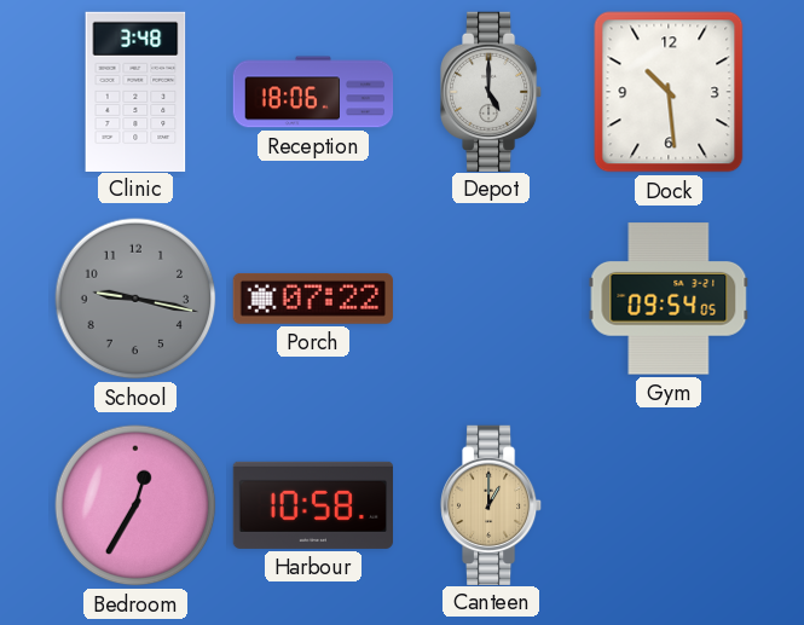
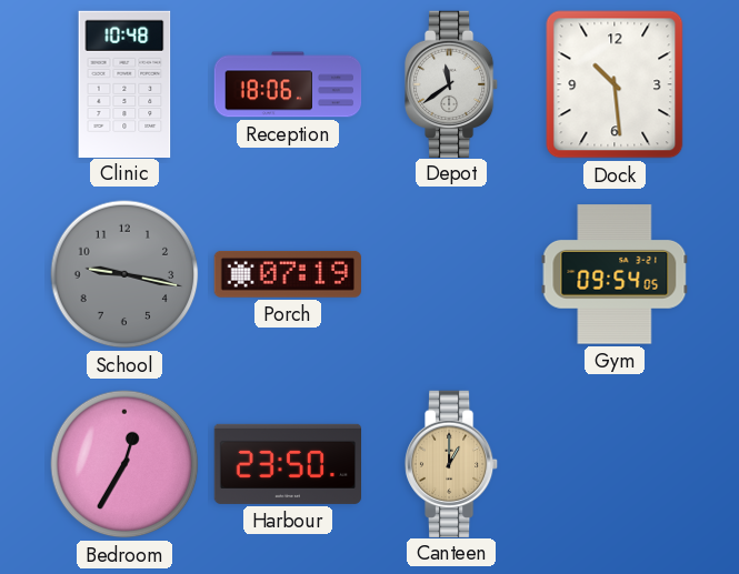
Clinic: 3:48 -> 10:48 (124, 83)
Depot: 5:00 -> 11:39 (451, 83)
Porch: 07:22 -> 07:19 (287, 274)
Harbour: 10:58 -> 23:50 (287, 464)
